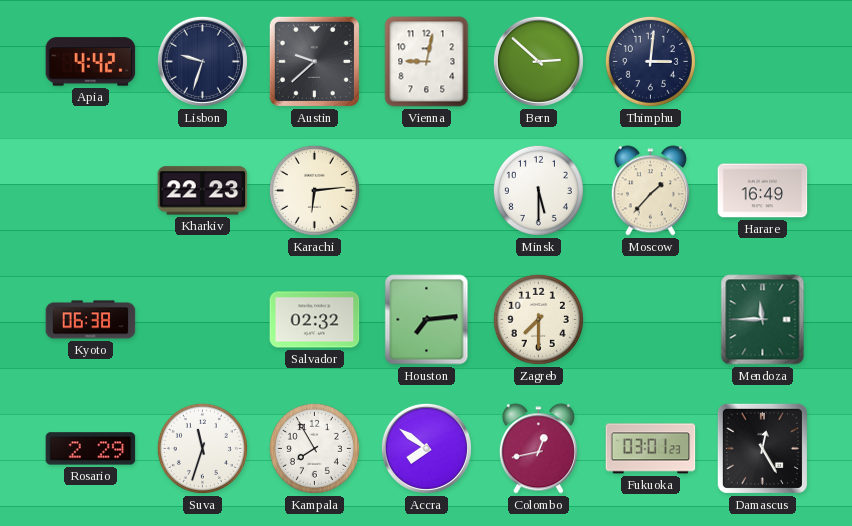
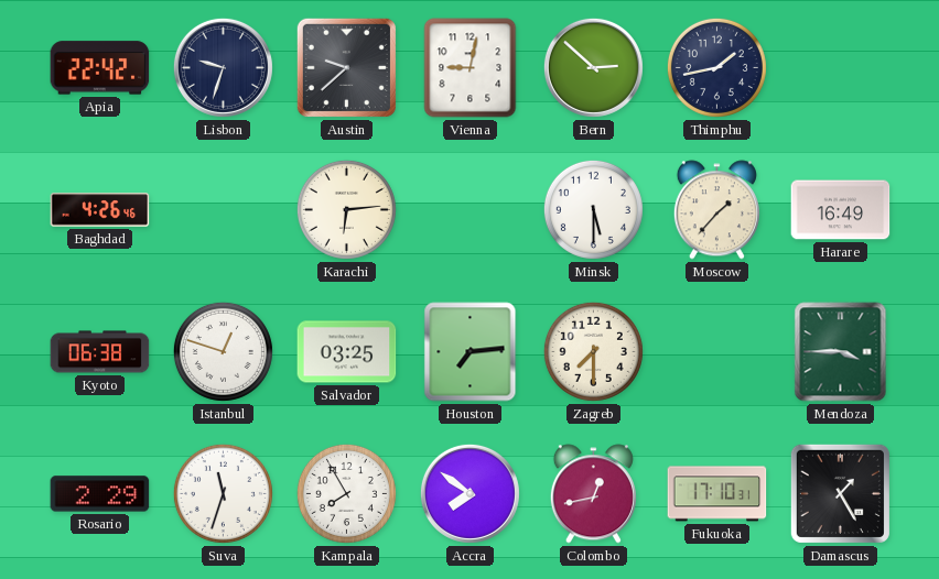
Apia: 4:42 -> 22:42 (100, 68)
Thimphu: 3:01 -> 1:43 (716, 67)
Baghdad: none -> 4:26 (100, 210)
Kharkiv: 22:23 -> none (203, 191)
Istanbul: none -> 12:48 (223, 351)
Salvador: 02:32 -> 03:25 (347, 352)
Mendoza: 11:45 -> 3:45 (841, 352)
Fukuoka: 03:01 -> 17:10 (717, 494)
Damascus: 12:25 -> 1:25 (840, 493)
